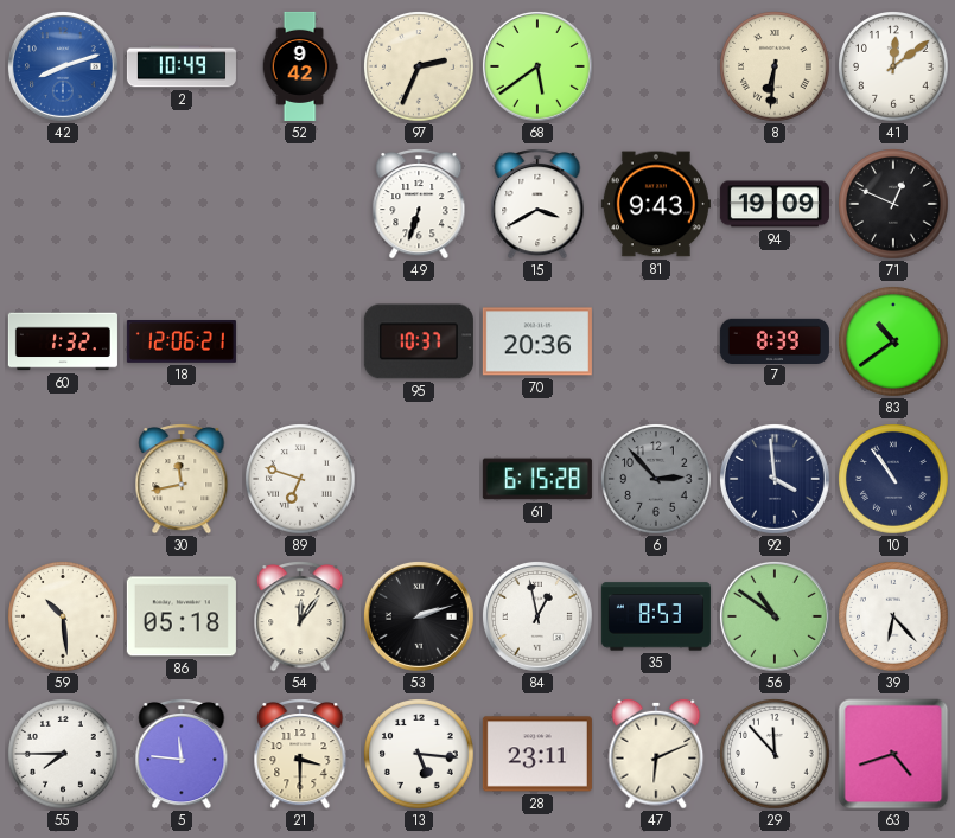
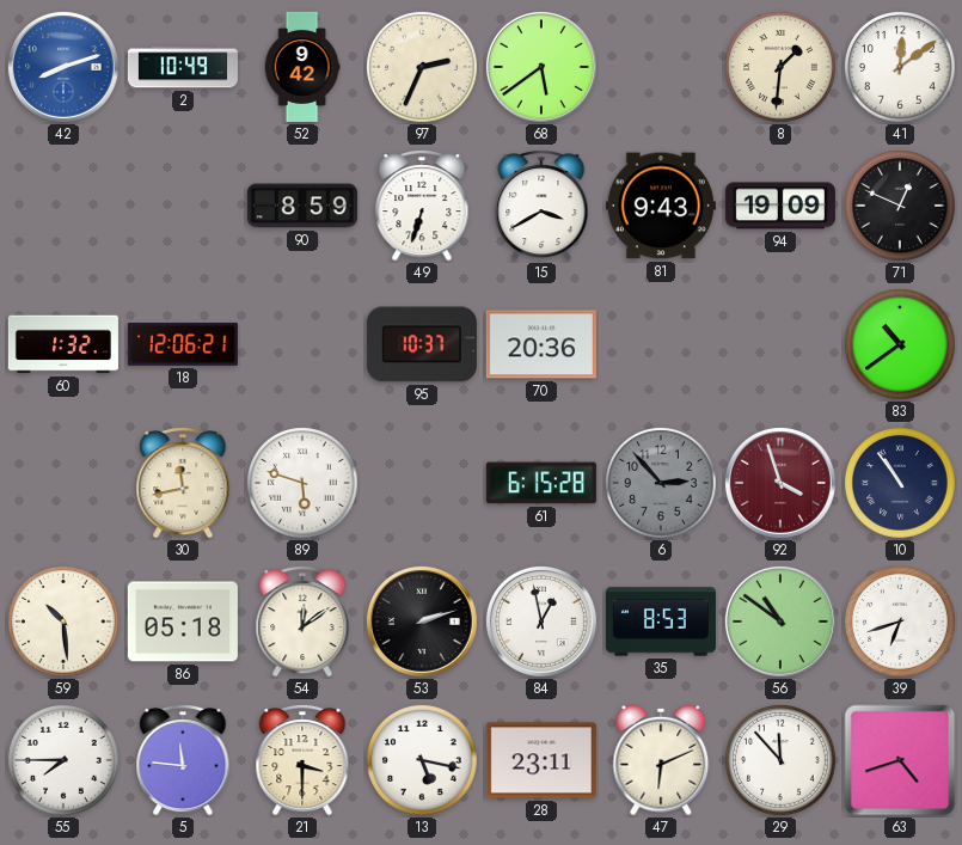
8: 6:31 -> 1:31 (782, 68)
90: none -> 8:59 (302, 206)
7: 8:39 -> none (775, 340)
89: 6:48 -> 5:48 (304, 484)
92: 3:59 -> 3:57 (780, 483)
92 dial: navy -> burgundy (780, 483)
54: 12:06 -> 12:09 (302, 623)
39: 6:23 -> 6:42 (901, 623)
13: 5:16 -> 5:17 (423, 761)
